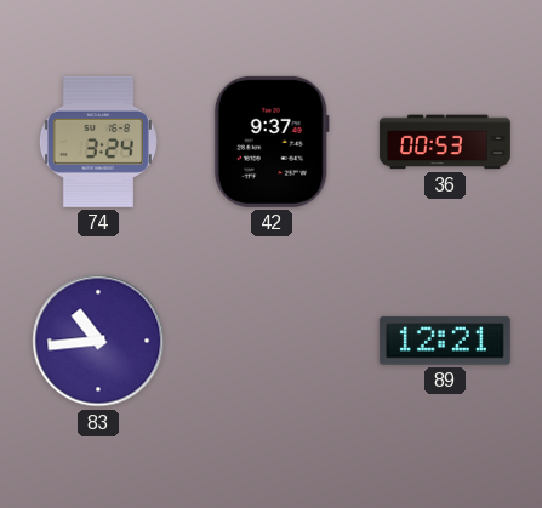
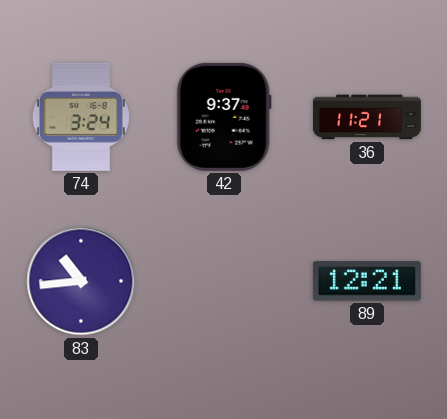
36: 00:53 -> 11:21 (367, 117)
